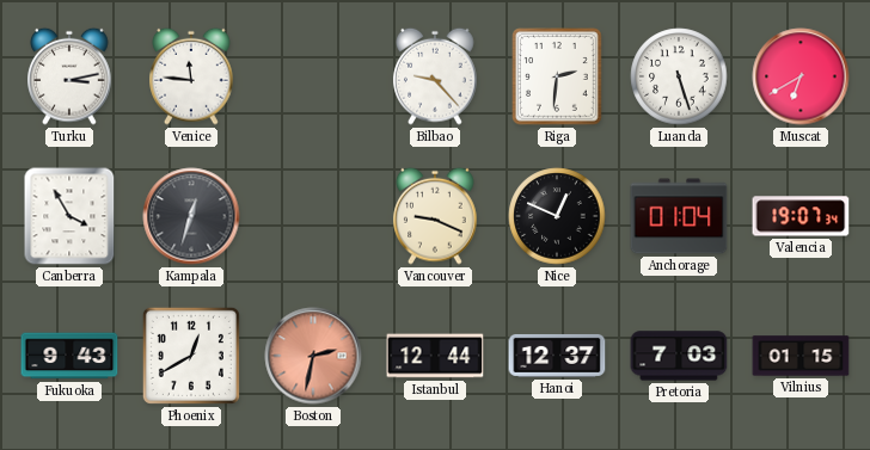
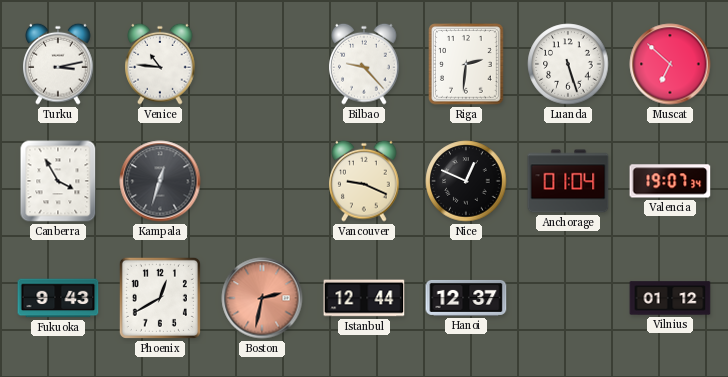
Venice: 11:46 -> 10:46 (160, 64)
Muscat: 6:40 -> 6:52 (670, 64)
Pretoria: 7:03 -> none (679, 356)
Vilnius: 01:15 -> 01:12 (670, 298)
